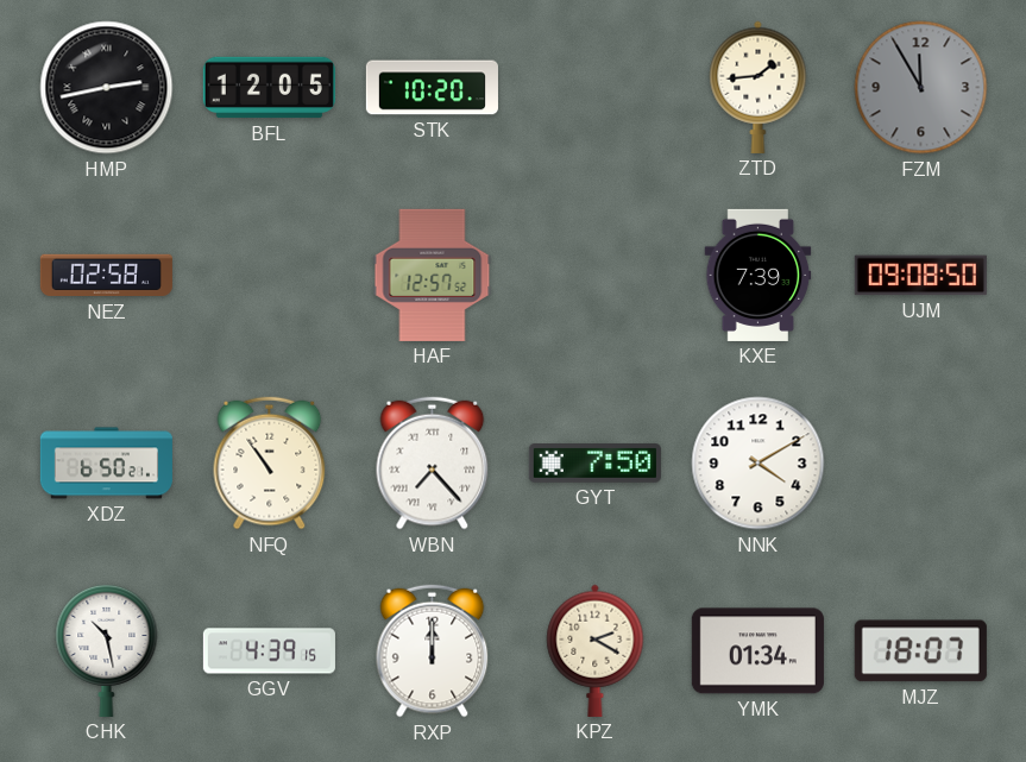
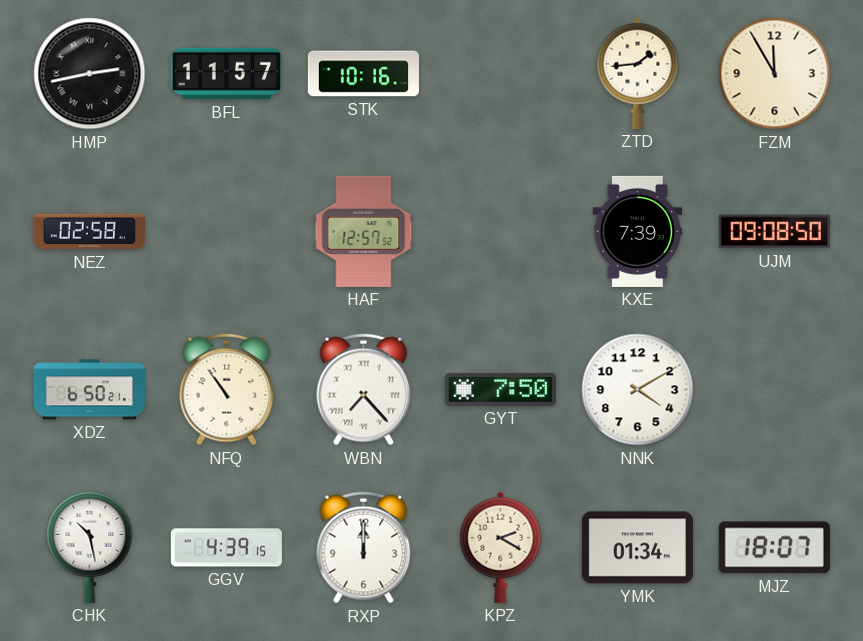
BFL: 12:05 -> 11:57 (226, 74)
STK: 10:20 -> 10:16 (363, 74)
FZM dial: grey -> cream (775, 74)
